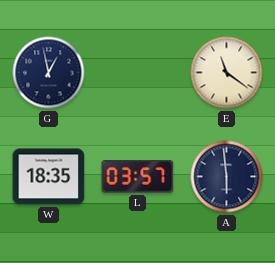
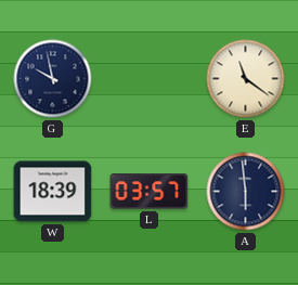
G: 12:58 -> 9:58 (53, 79)
W: 18:35 -> 18:39 (53, 192)
